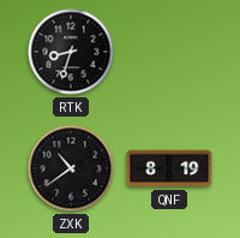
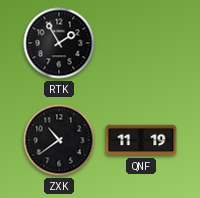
RTK: 8:33 -> 1:55 (59, 43)
QNF: 8:19 -> 11:19 (141, 140)
